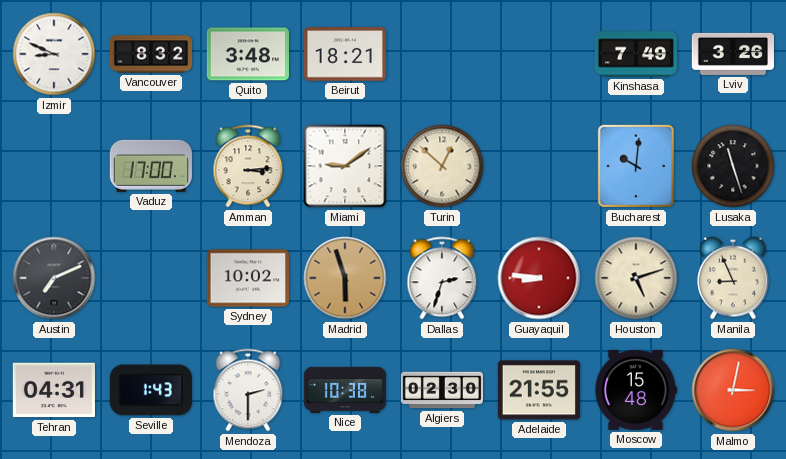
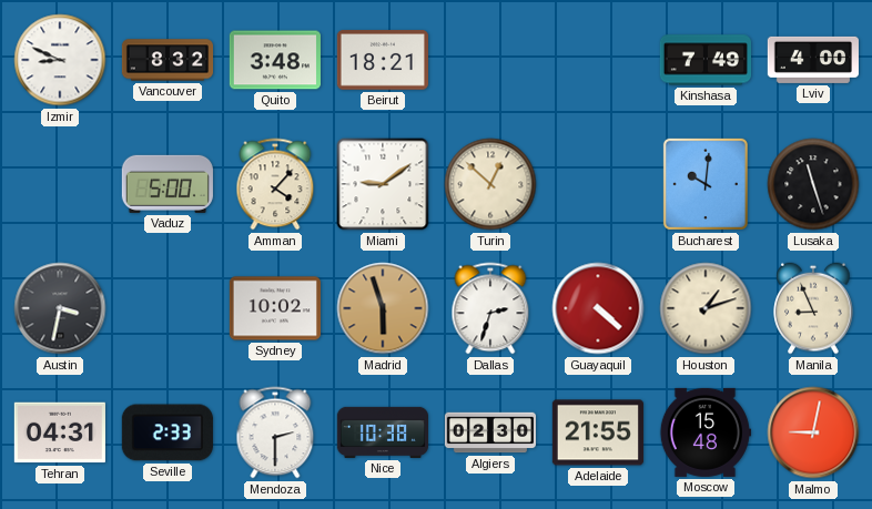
Lviv: 3:26 -> 4:00 (813, 60)
Vaduz: 17:00 -> 5:00 (168, 184)
Amman: 3:14 -> 4:07 (275, 184)
Austin: 7:11 -> 3:32 (60, 308)
Guayaquil: 8:46 -> 4:22 (598, 308)
Houston: 5:12 -> 1:12 (706, 308)
Seville: 1:43 -> 2:33 (168, 432)
Malmo: 3:02 -> 9:02 (813, 432)
